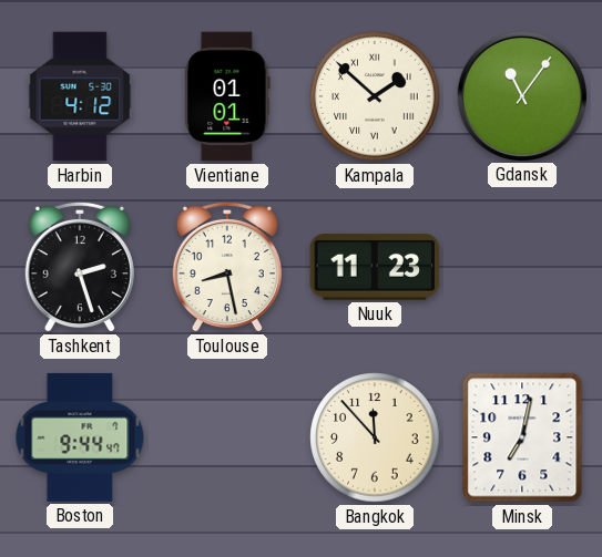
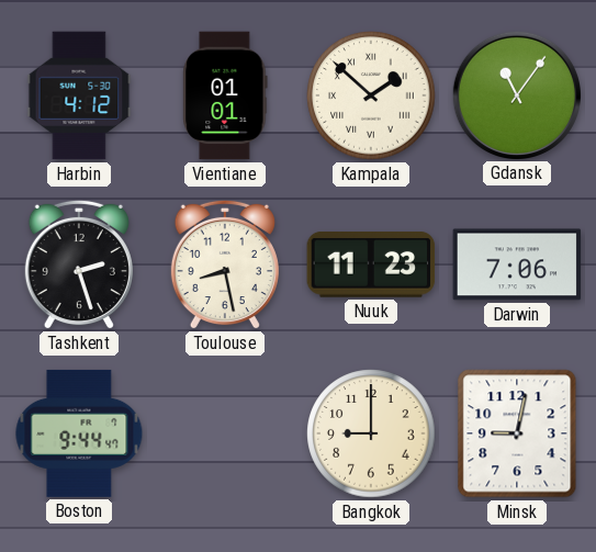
Darwin: none -> 7:06 (517, 264)
Bangkok: 11:53 -> 9:00 (371, 433)
Minsk: 7:02 -> 9:02 (517, 433)
